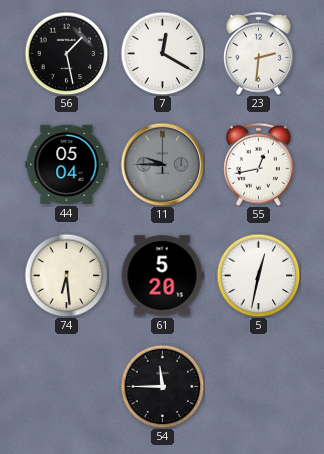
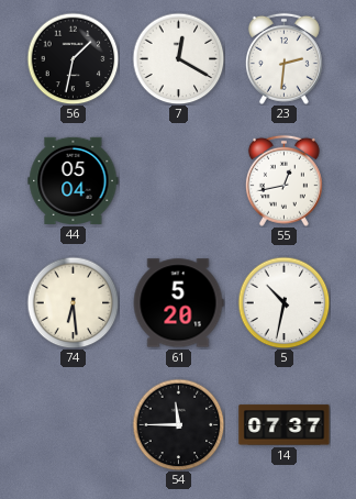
56: 1:28 -> 1:32 (73, 58)
11: 9:45 -> none (162, 164)
5: 12:32 -> 10:32 (283, 302)
14: none -> 07:37 (285, 425)
